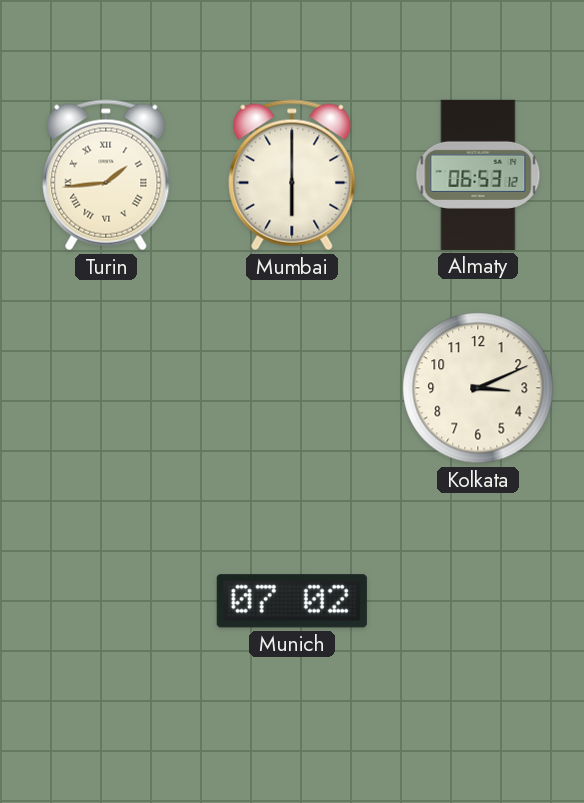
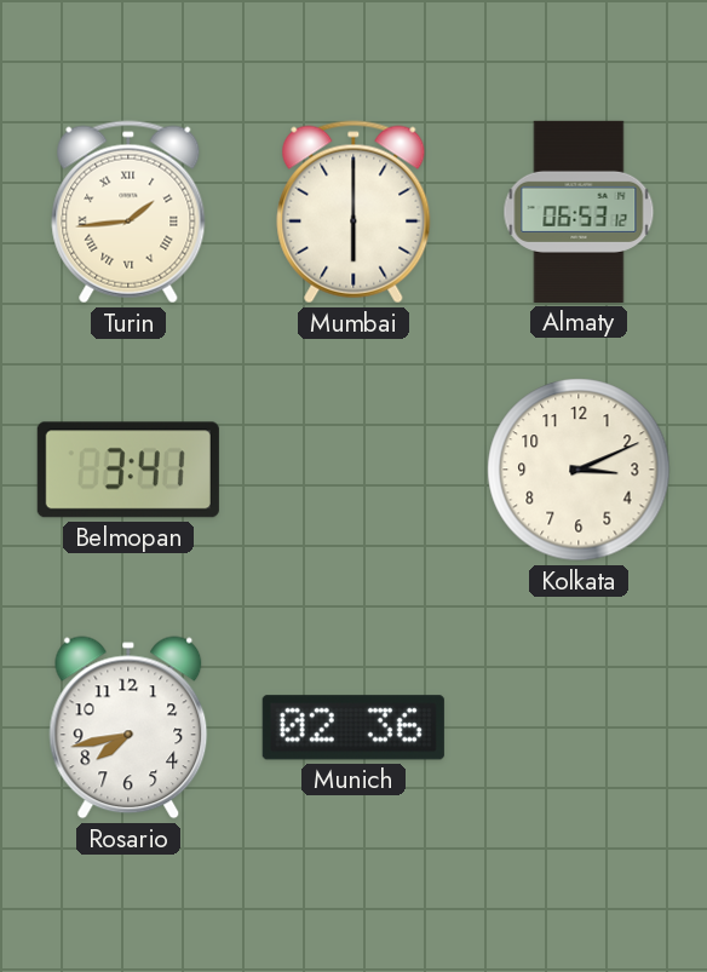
Belmopan: none -> 3:41 (128, 470)
Rosario: none -> 7:43 (128, 727)
Munich: 07:02 -> 02:36 (353, 727)
